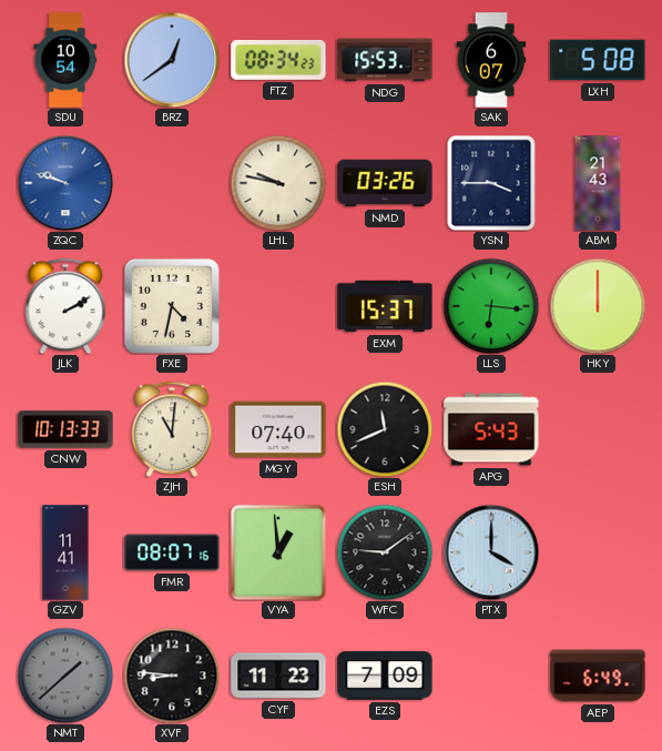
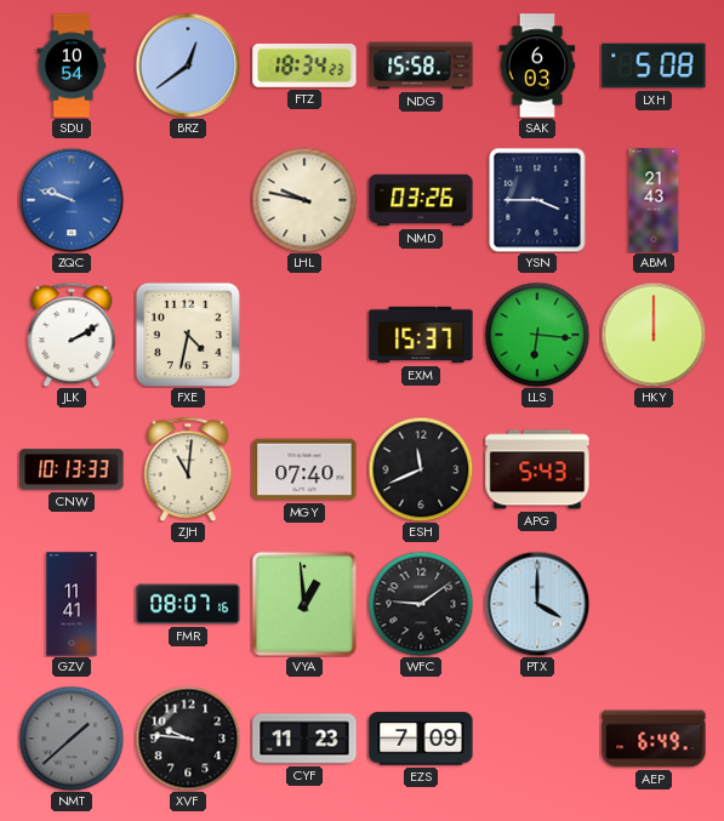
FTZ: 08:34 -> 18:34 (304, 65)
NDG: 15:53 -> 15:58 (421, 65)
SAK: 6:07 -> 6:03 (537, 65)
XVF: 8:46 -> 9:46 (188, 739)
